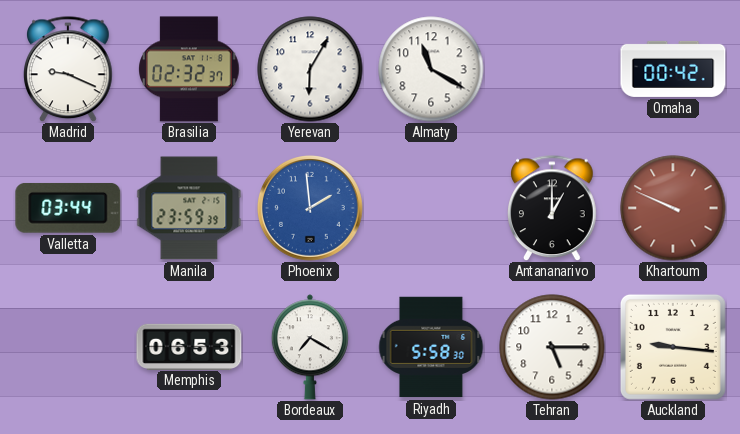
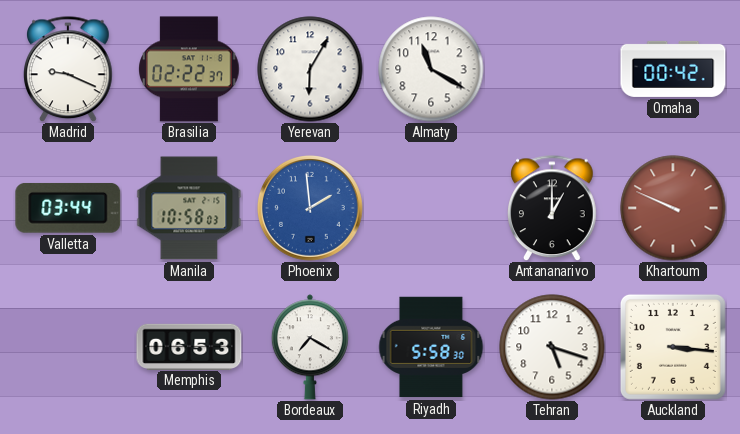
Brasilia: 02:32 -> 02:22 (189, 69)
Manila: 23:59 -> 10:58 (189, 208)
Tehran: 5:15 -> 5:18 (552, 347)
Auckland: 9:16 -> 3:16 (673, 347)
